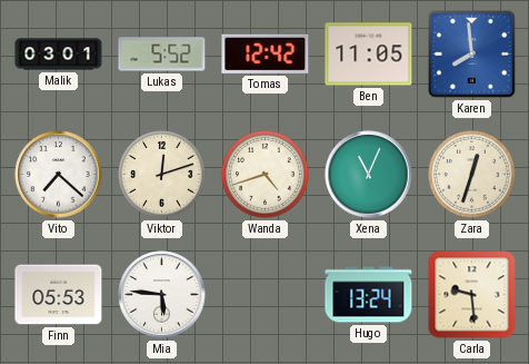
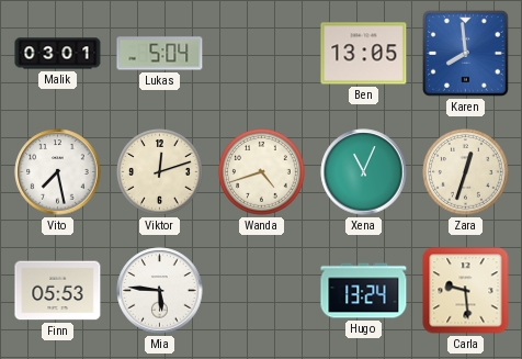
Lukas: 5:52 -> 5:04 (160, 54)
Tomas: 12:42 -> none (266, 53)
Ben: 11:05 -> 13:05 (364, 54)
Vito: 7:22 -> 7:28 (58, 172)
